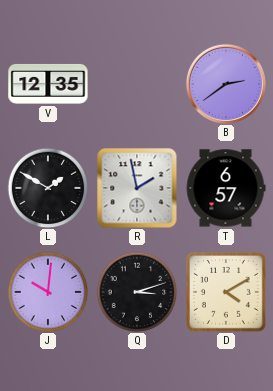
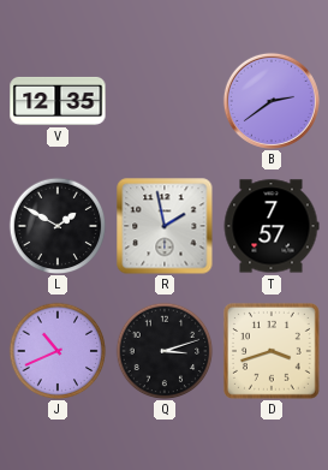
T: 6:57 -> 7:57 (272, 226)
J: 10:01 -> 10:41 (58, 351)
D: 4:10 -> 3:42 (272, 351)
